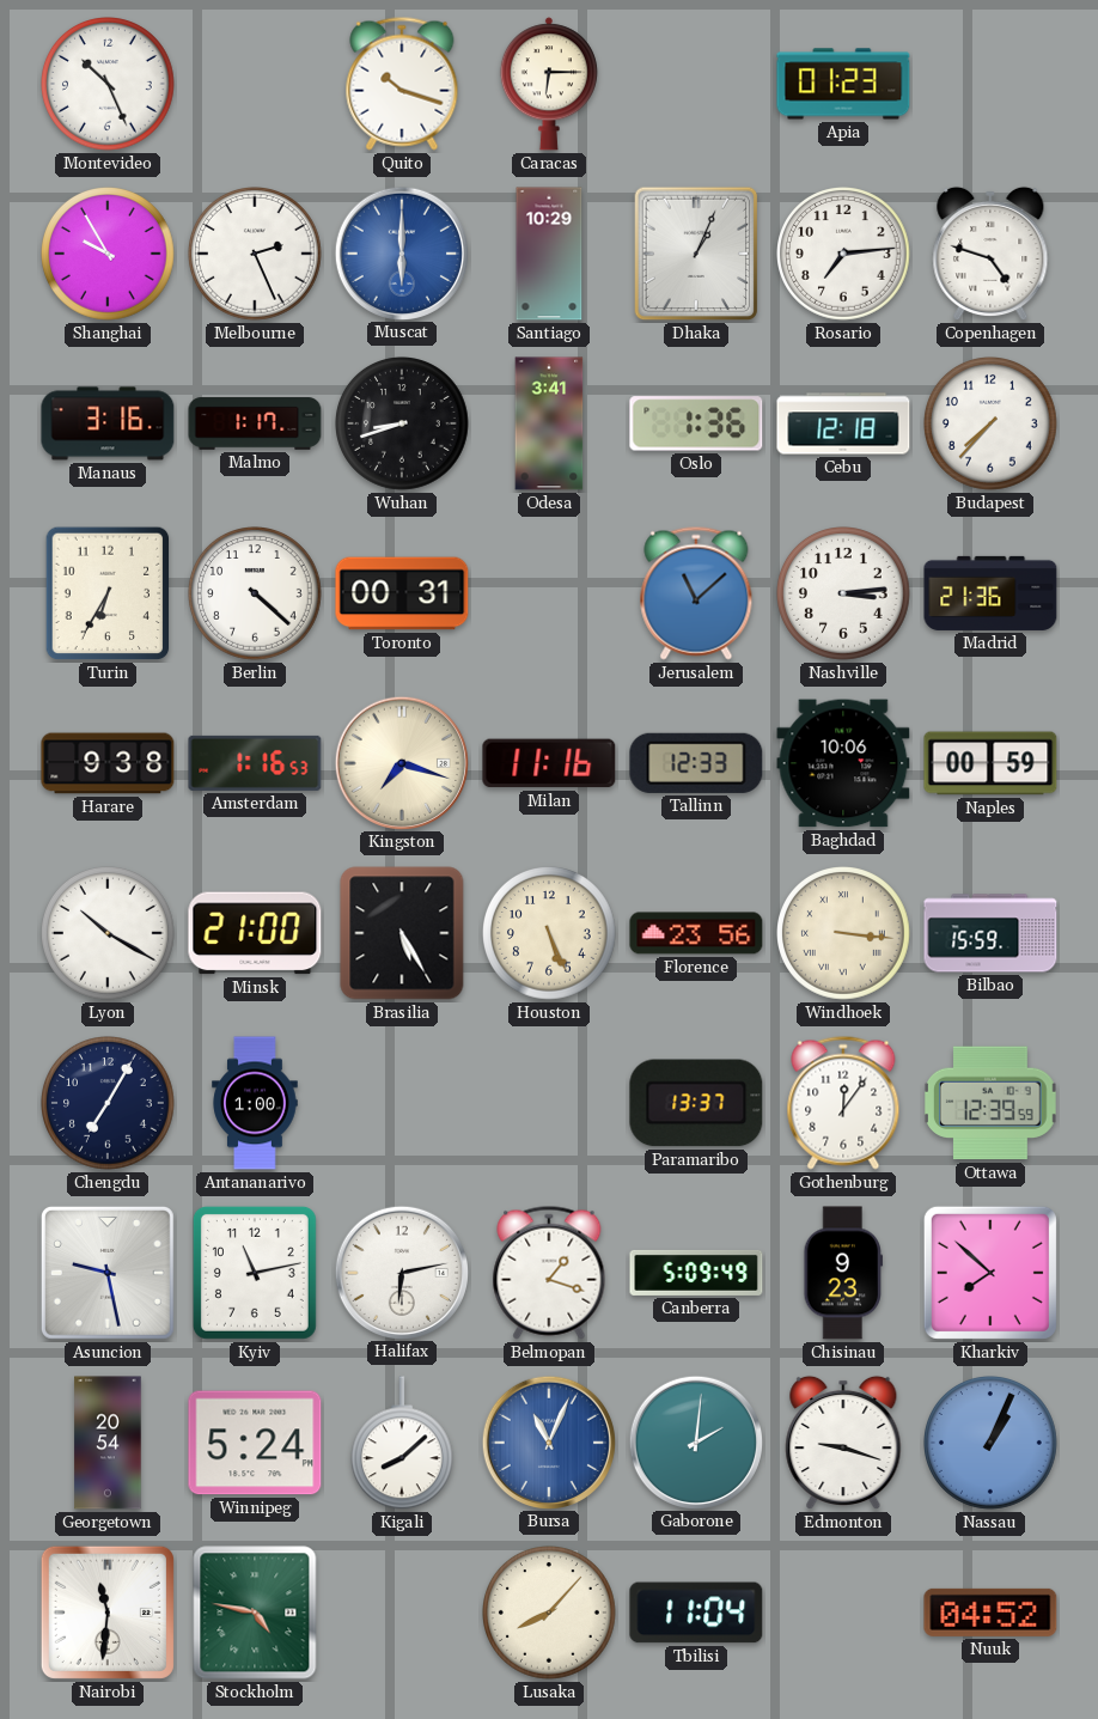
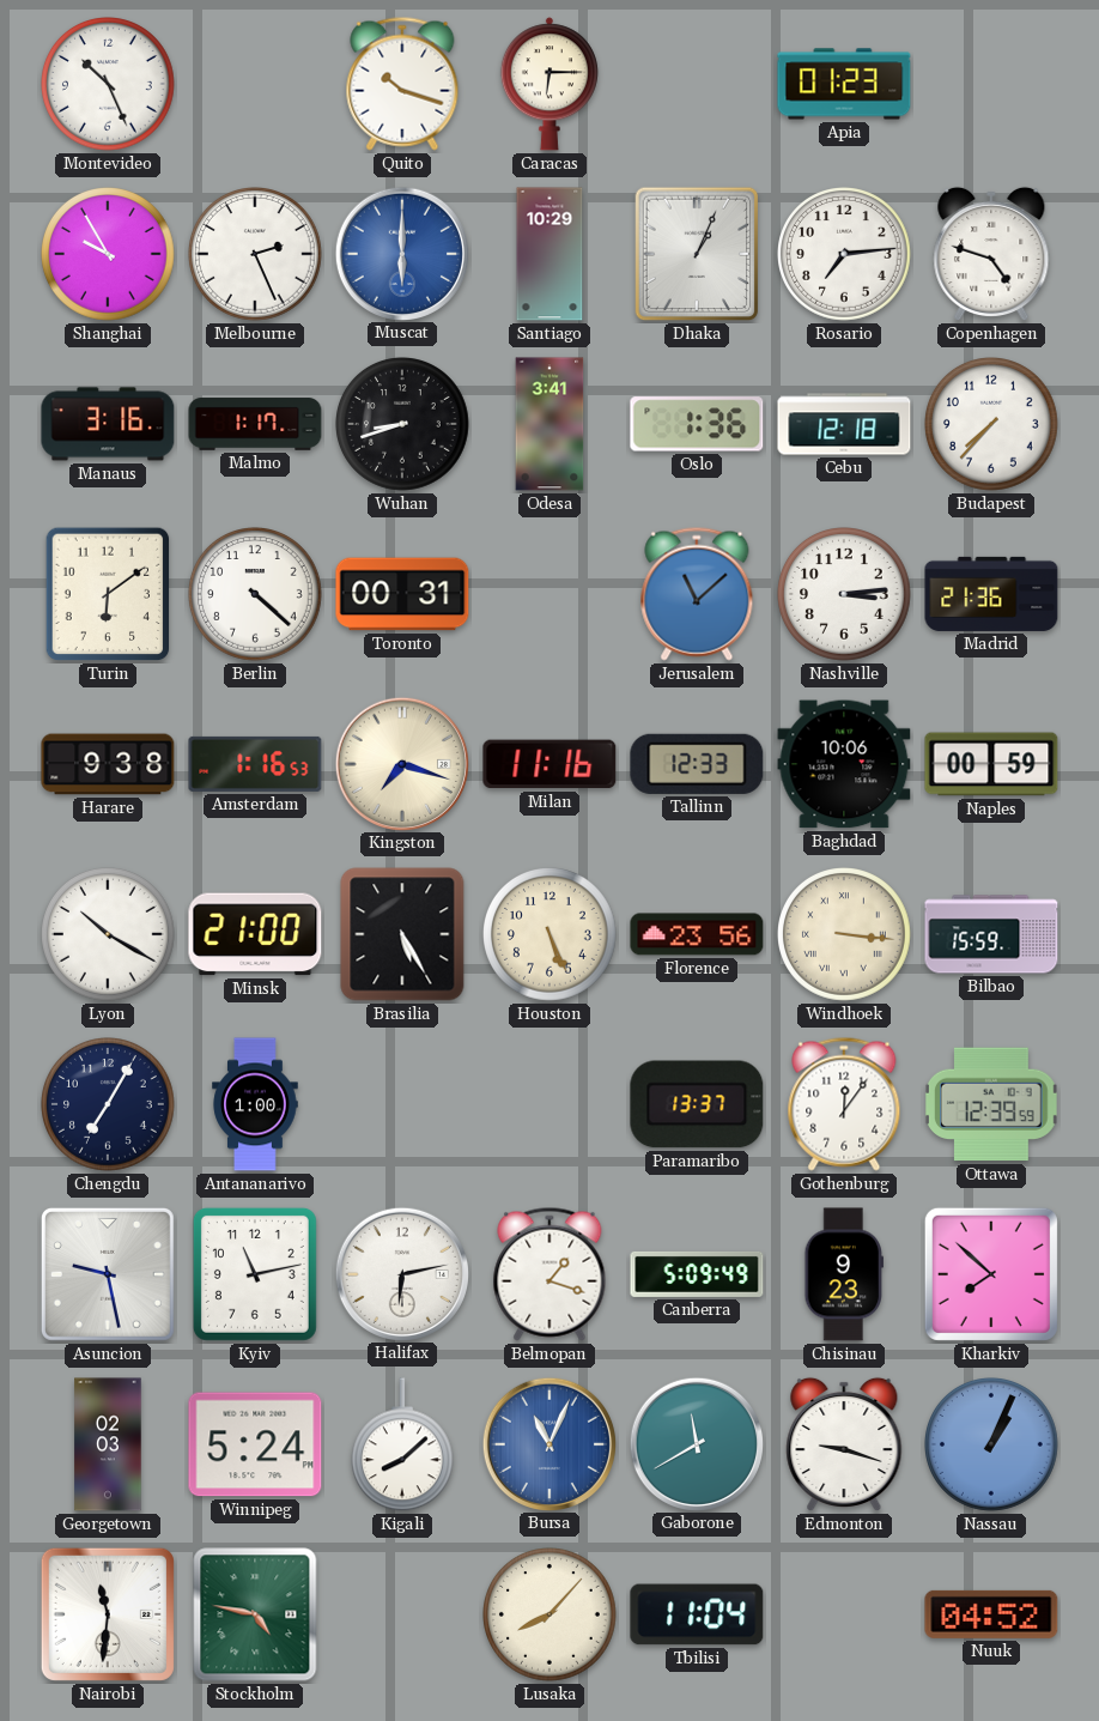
Turin: 6:35 -> 6:09 (108, 594)
Georgetown: 20:54 -> 02:03 (108, 1444)
Gaborone: 2:01 -> 11:40 (696, 1443)
